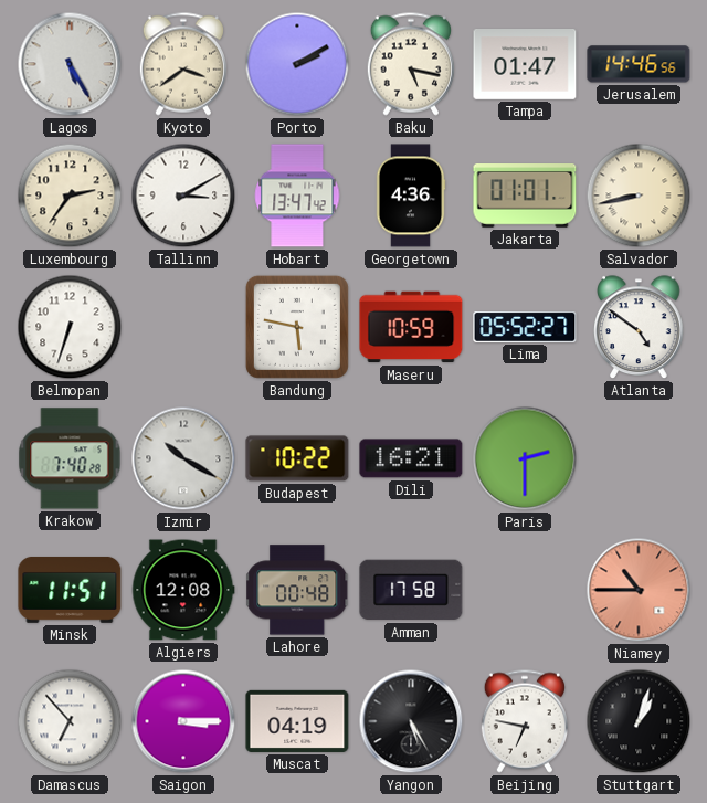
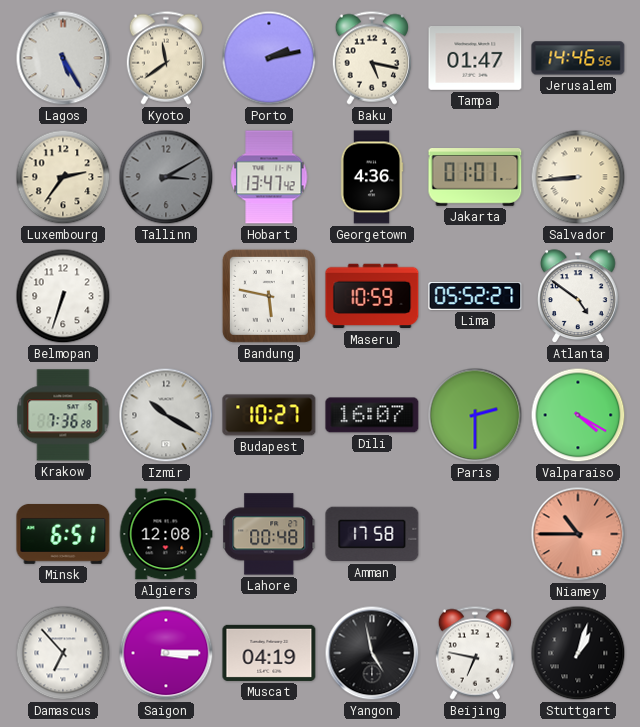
Kyoto: 3:39 -> 11:39 (166, 58)
Porto: 2:10 -> 2:13 (269, 58)
Tallinn dial: white -> grey (166, 177)
Salvador: 8:43 -> 8:44 (578, 177)
Krakow: 7:40 -> 7:36 (63, 415)
Budapest: 10:22 -> 10:27 (269, 415)
Dili: 16:21 -> 16:07 (372, 415)
Valparaiso: none -> 4:20 (578, 415)
Minsk: 11:51 -> 6:51 (63, 534)
Yangon: 5:25 -> 4:58 (372, 653)
